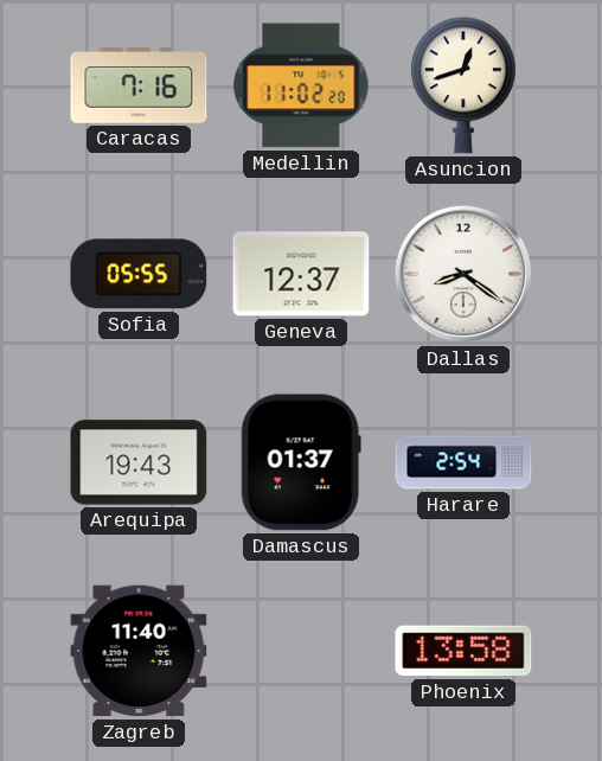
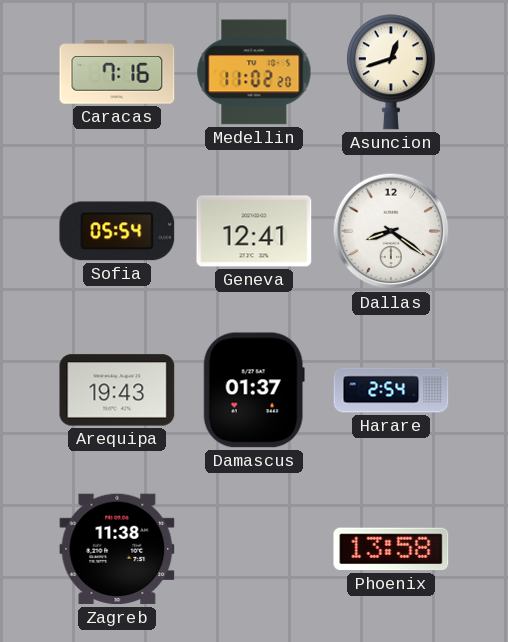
Sofia: 05:55 -> 05:54 (117, 231)
Geneva: 12:37 -> 12:41 (254, 231)
Zagreb: 11:40 -> 11:38 (117, 549)
